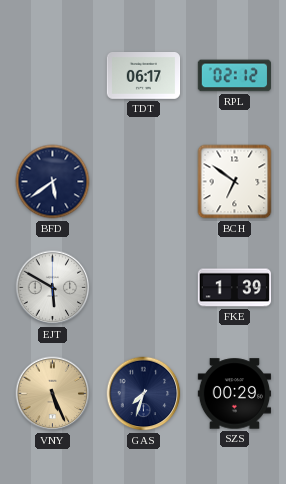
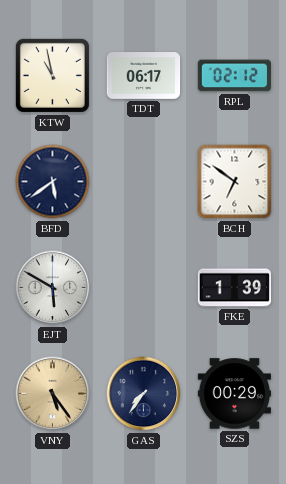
KTW: none -> 10:58 (52, 75)
VNY: 5:26 -> 5:24 (53, 394)
GAS: 7:33 -> 7:36 (144, 394)
